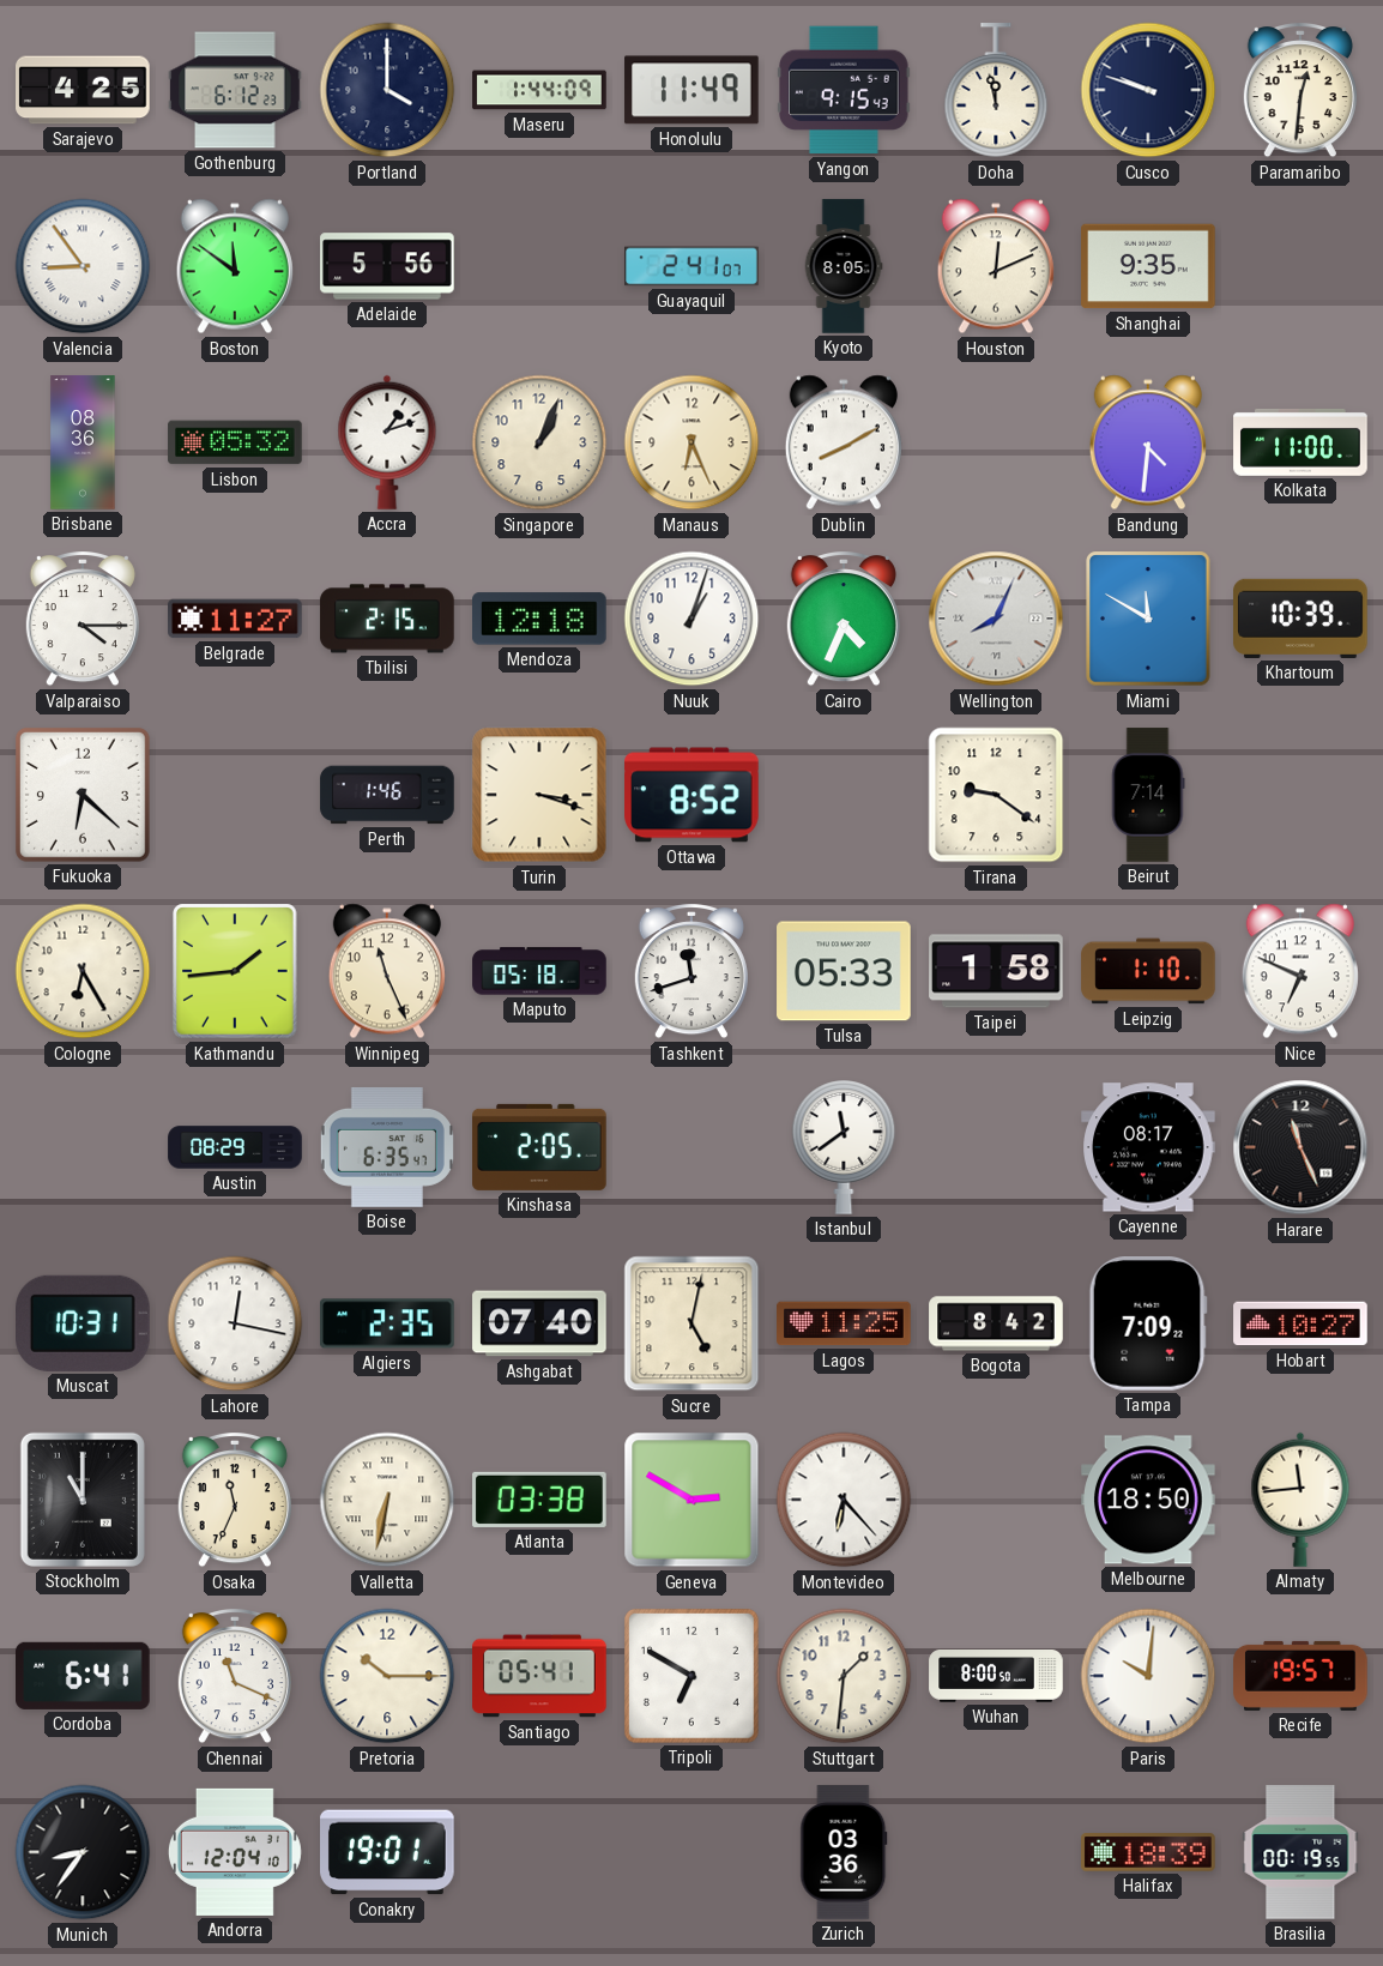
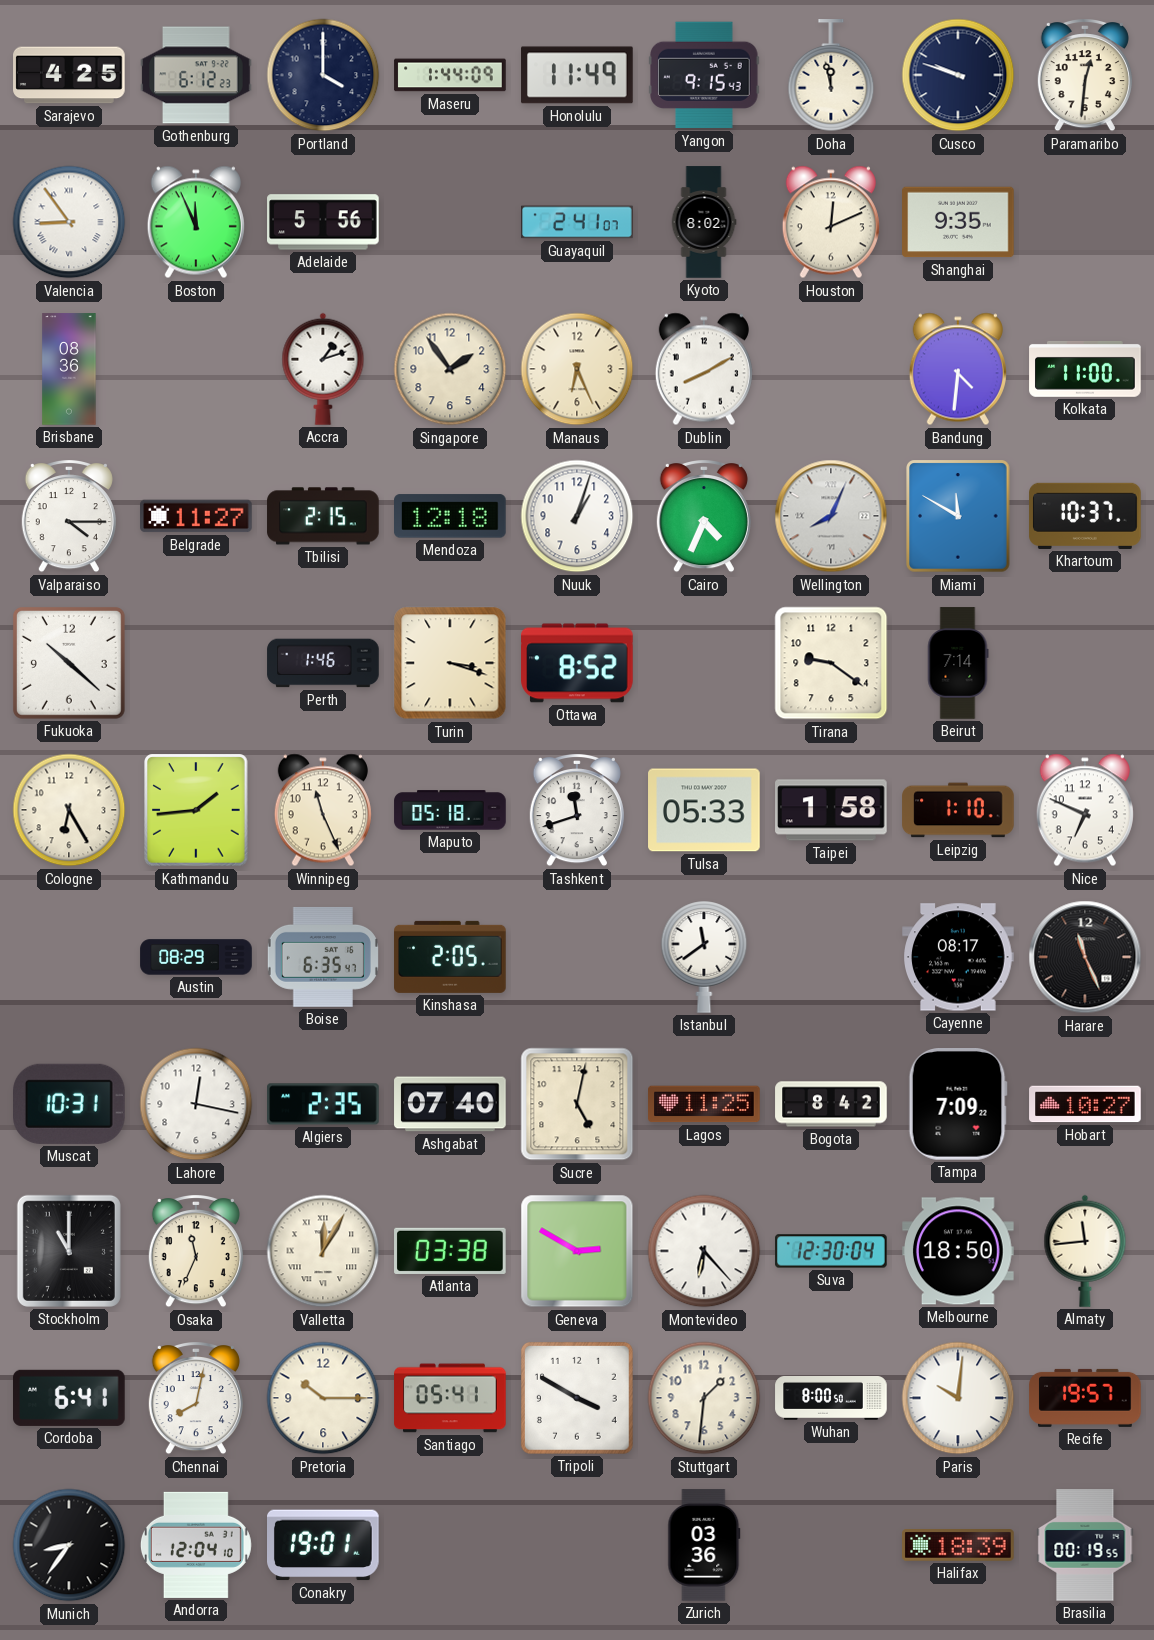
Boston: 11:51 -> 11:56 (196, 222)
Kyoto: 8:05 -> 8:02 (704, 222)
Lisbon: 05:32 -> none (235, 442)
Singapore: 1:04 -> 1:54 (450, 369)
Khartoum: 10:39 -> 10:37 (1085, 516)
Fukuoka: 6:22 -> 10:22 (69, 663)
Valletta: 6:32 -> 12:05 (323, 1251)
Suva: none -> 12:30 (831, 1251)
Chennai: 11:19 -> 8:02 (196, 1399)
Tripoli: 6:50 -> 3:50 (577, 1398)
